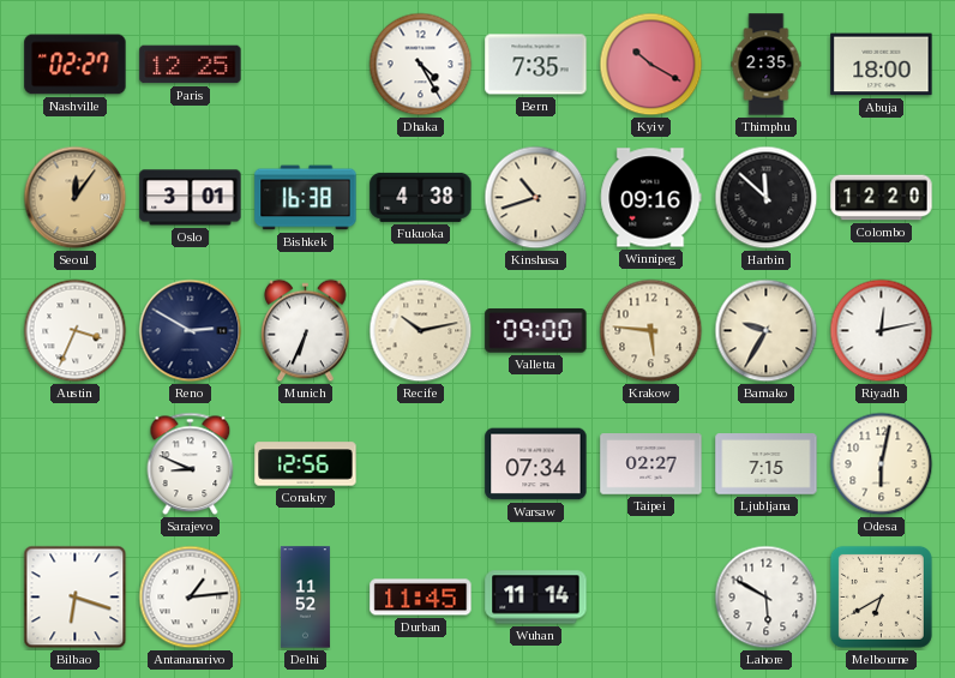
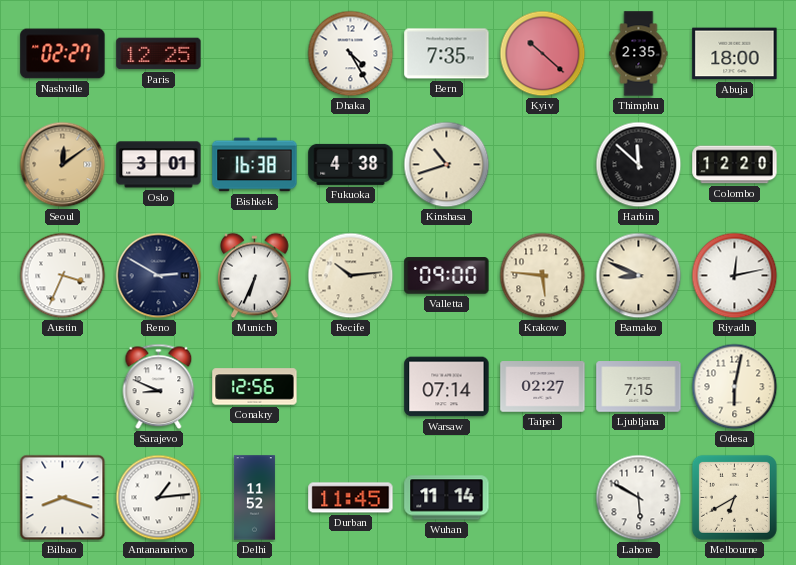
Kyiv: 10:20 -> 10:22 (543, 54)
Seoul: 12:06 -> 12:09 (63, 165)
Winnipeg: 09:16 -> none (650, 198)
Recife: 10:13 -> 10:14 (351, 276)
Bamako: 9:35 -> 8:49 (639, 276)
Warsaw: 07:34 -> 07:14 (447, 387)
Bilbao: 6:18 -> 8:18 (63, 498)
